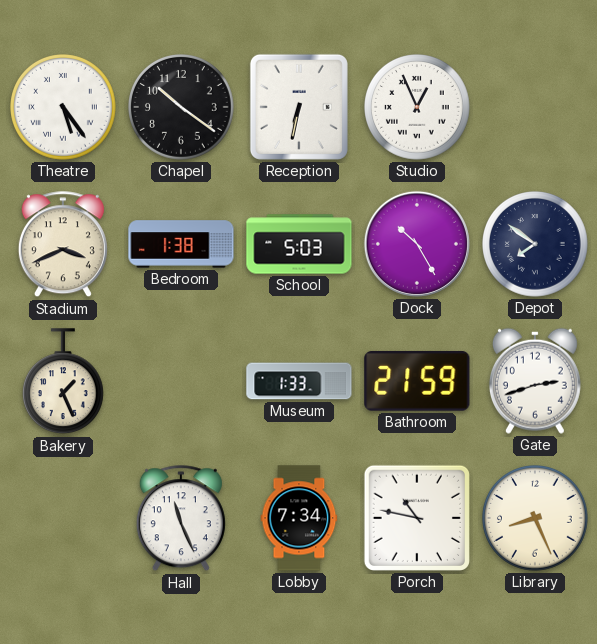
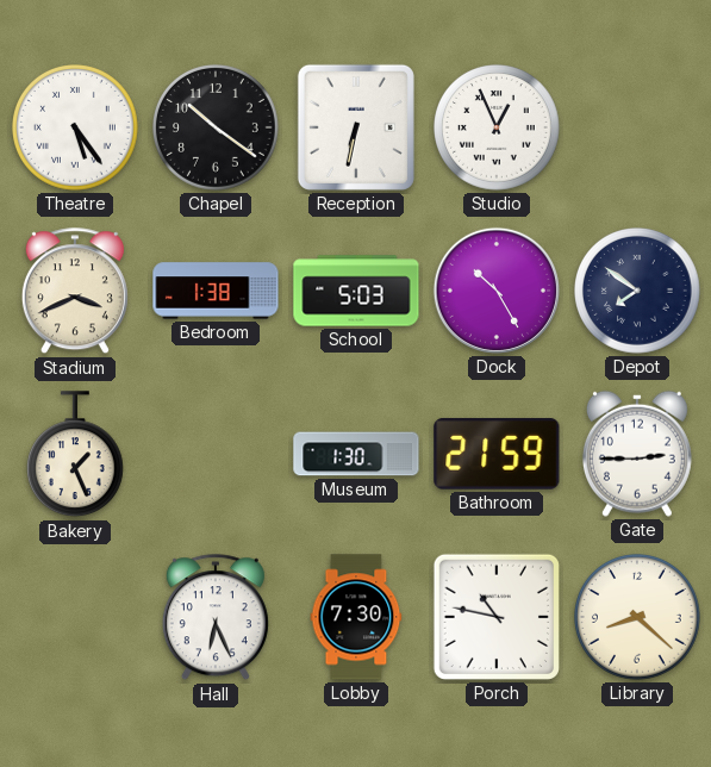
Museum: 1:33 -> 1:30 (356, 454)
Gate: 2:42 -> 2:45 (637, 454)
Hall: 11:26 -> 6:26 (216, 618)
Lobby: 7:34 -> 7:30 (356, 617)
Library: 8:26 -> 8:22 (638, 618)
